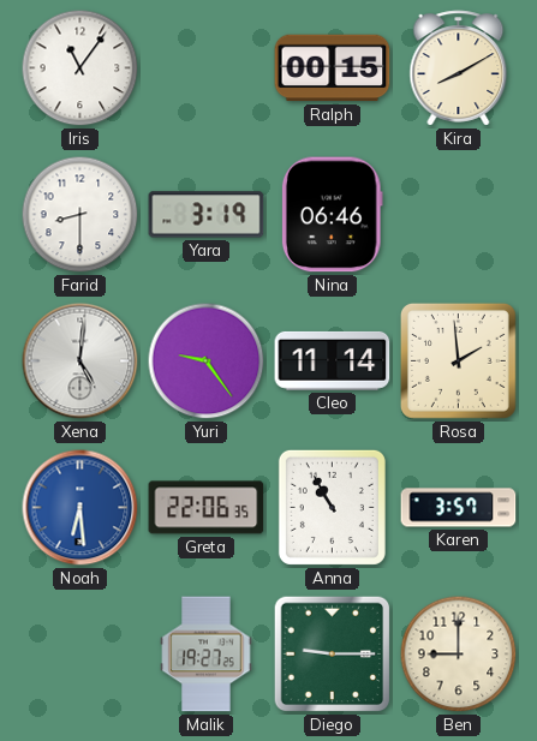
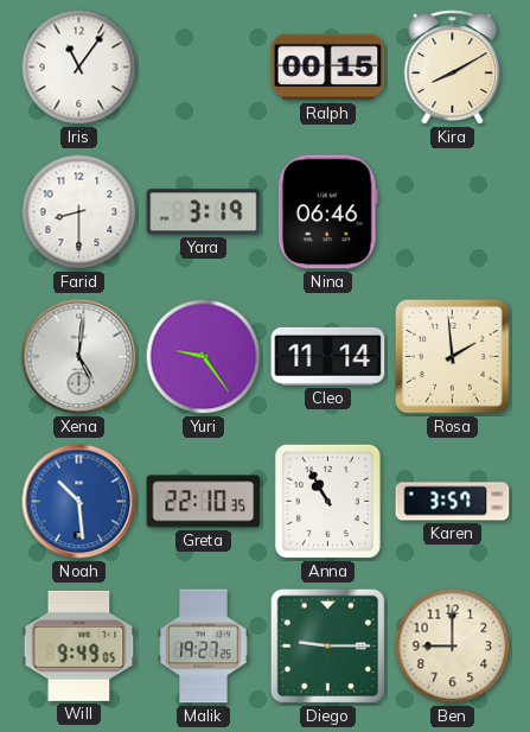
Noah: 6:29 -> 10:29 (79, 502)
Greta: 22:06 -> 22:10 (204, 502)
Will: none -> 9:49 (79, 645)
